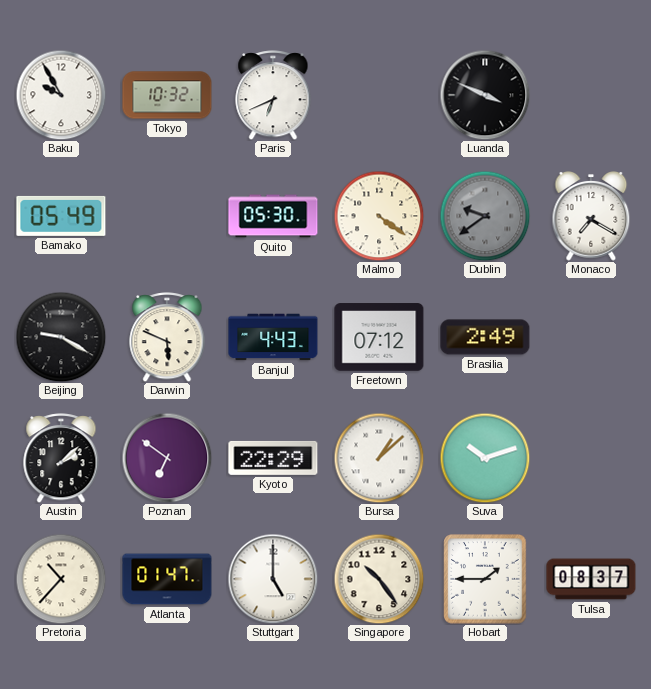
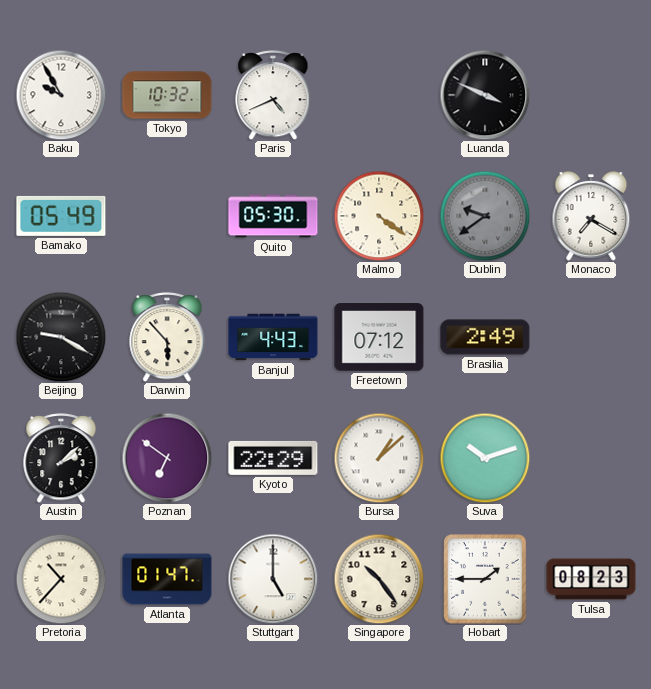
Paris: 6:41 -> 4:41 (273, 95)
Darwin: 5:49 -> 5:53 (167, 337)
Tulsa: 08:37 -> 08:23 (591, 579)
